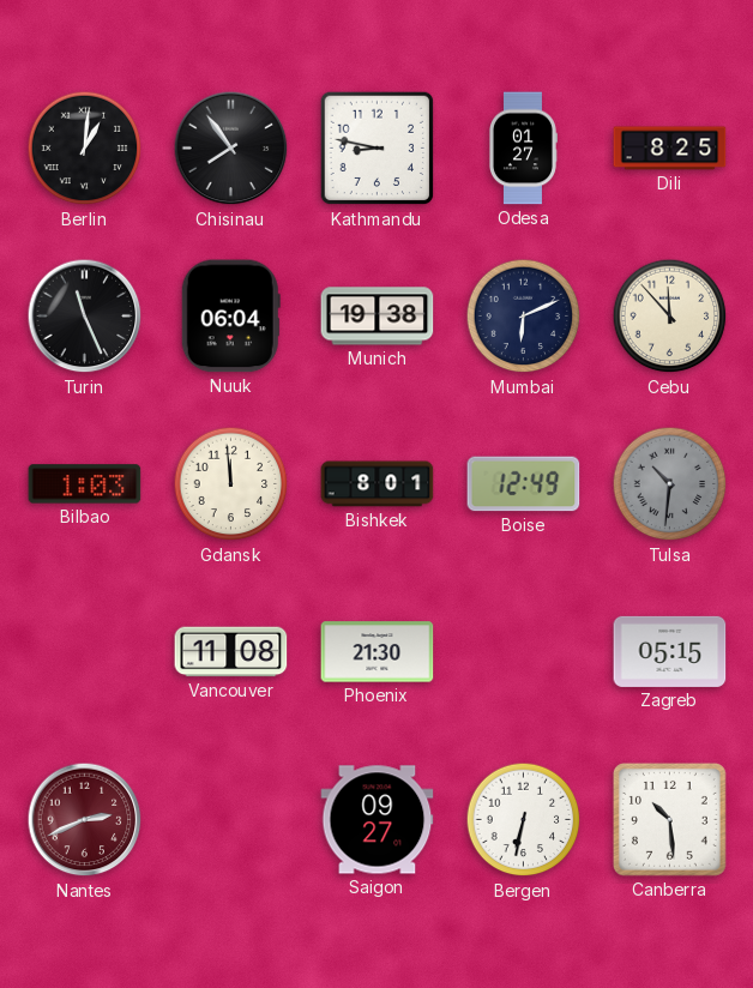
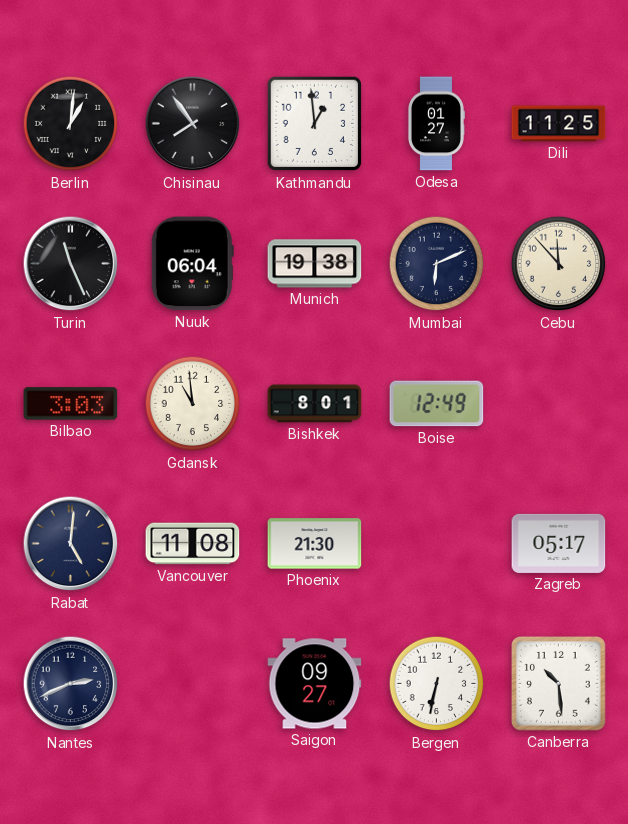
Kathmandu: 8:47 -> 12:59 (315, 124)
Dili: 8:25 -> 11:25 (559, 124)
Bilbao: 1:03 -> 3:03 (71, 404)
Gdansk: 11:59 -> 10:59 (193, 404)
Tulsa: 10:31 -> none (670, 484)
Rabat: none -> 5:01 (71, 544)
Zagreb: 05:15 -> 05:17 (559, 543)
Nantes dial: burgundy -> navy (71, 684)
